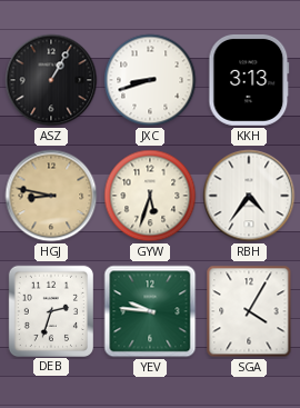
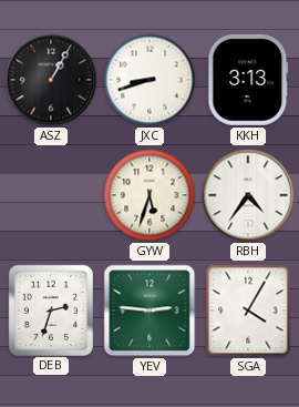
HGJ: 8:47 -> none (51, 196)
YEV: 9:46 -> 2:46 (149, 311)
